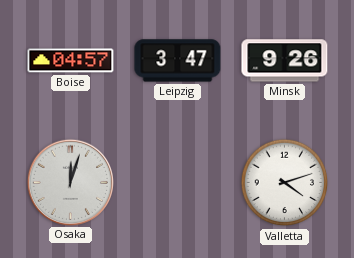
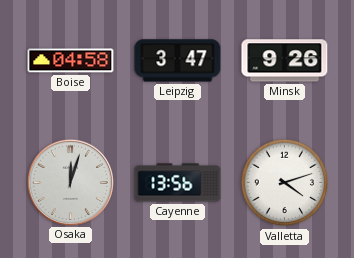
Boise: 04:57 -> 04:58 (71, 61)
Cayenne: none -> 13:56 (178, 183)
